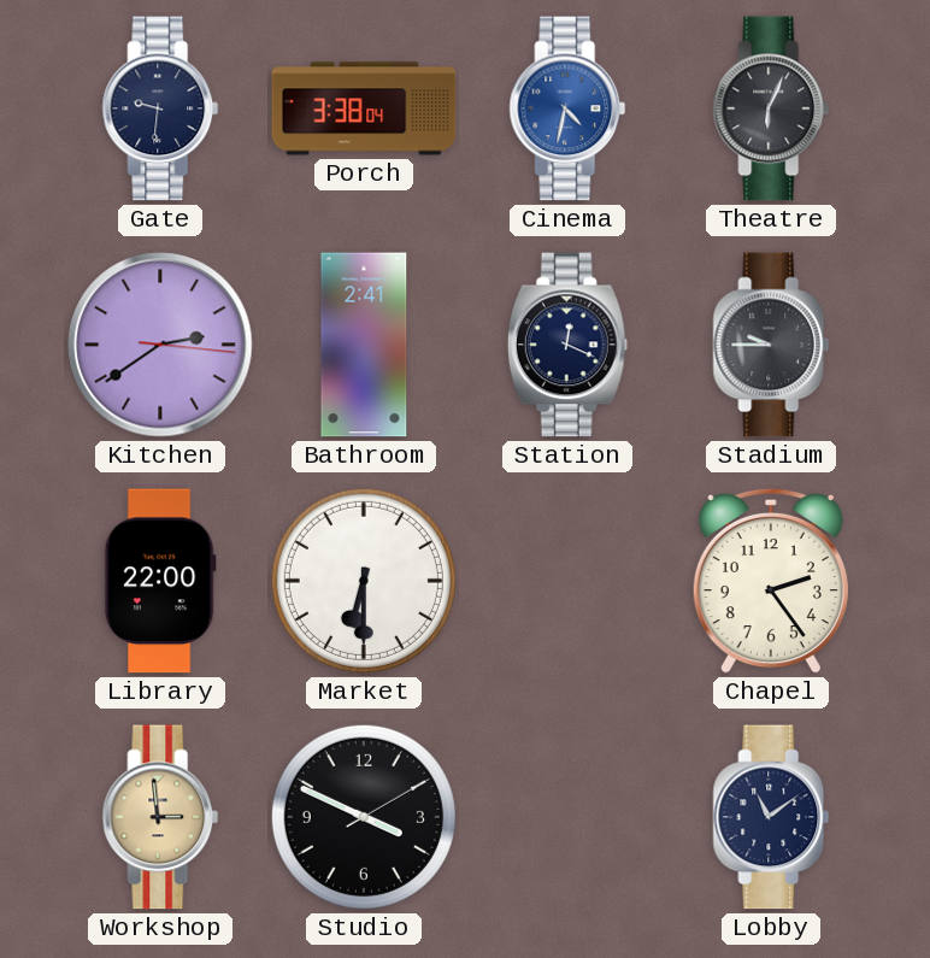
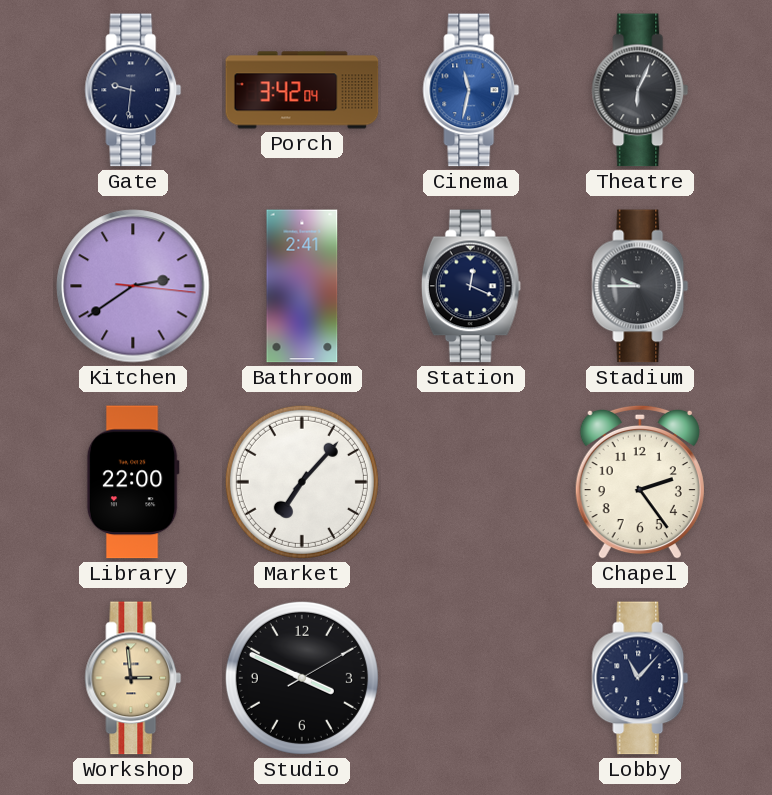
Porch: 3:38 -> 3:42 (302, 90)
Cinema: 4:32 -> 11:32 (471, 90)
Market: 6:30 -> 7:07 (302, 482)
Lobby: 11:09 -> 11:07 (640, 678)
